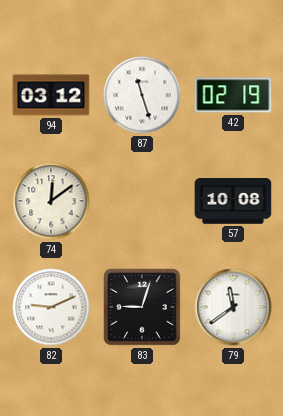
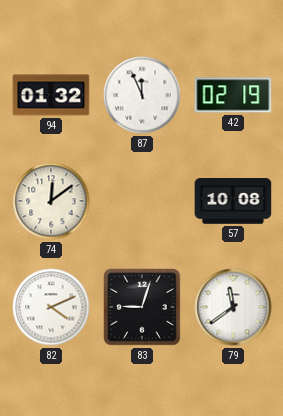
94: 03:12 -> 01:32 (51, 95)
87: 11:27 -> 11:56 (142, 95)
82: 9:11 -> 4:11 (51, 307)
